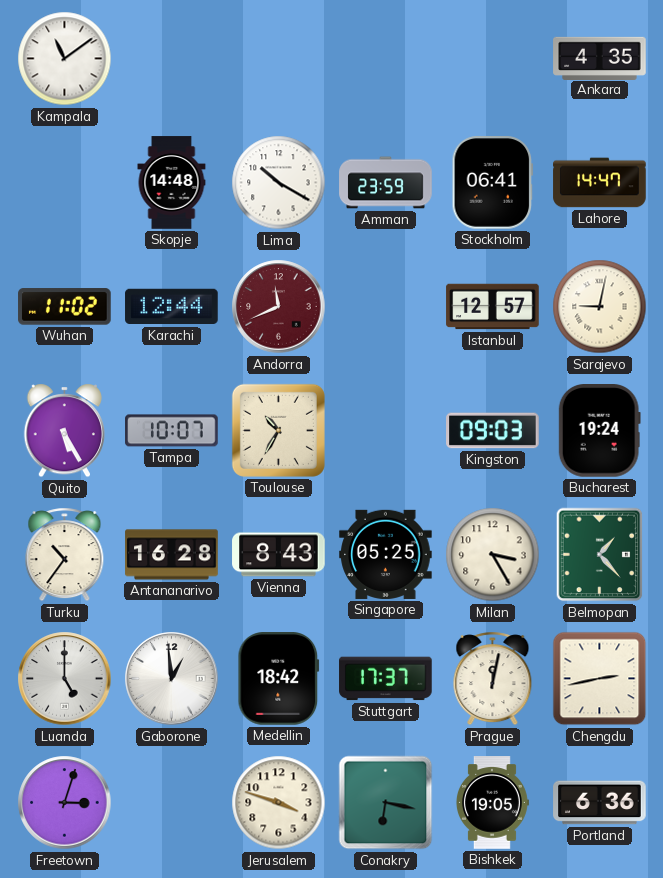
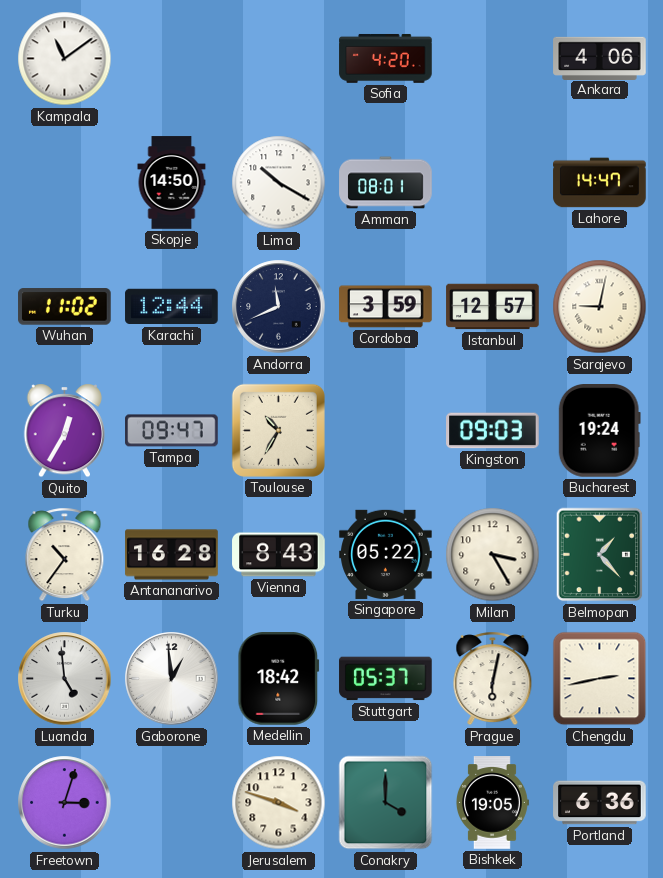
Sofia: none -> 4:20 (386, 58)
Ankara: 4:35 -> 4:06 (600, 58)
Skopje: 14:48 -> 14:50 (172, 183)
Amman: 23:59 -> 08:01 (386, 183)
Stockholm: 06:41 -> none (493, 183)
Andorra dial: burgundy -> navy (279, 307)
Cordoba: none -> 3:59 (386, 307)
Quito: 5:25 -> 12:35 (64, 431)
Tampa: 10:07 -> 09:47 (172, 431)
Singapore: 05:25 -> 05:22 (386, 554)
Luanda: 5:00 -> 4:59 (65, 679)
Stuttgart: 17:37 -> 05:37 (386, 679)
Prague: 12:02 -> 6:02 (493, 679)
Conakry: 6:17 -> 4:00 (386, 803)
